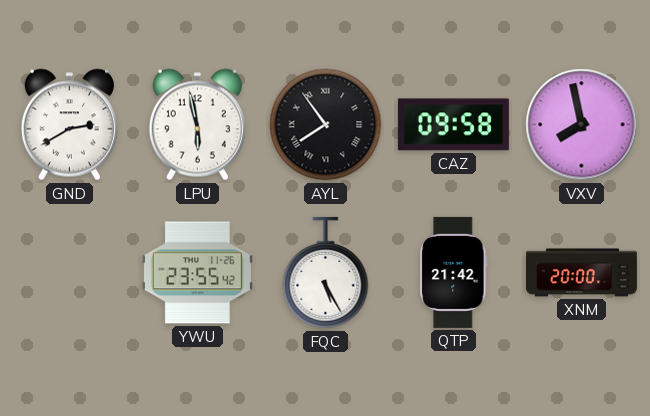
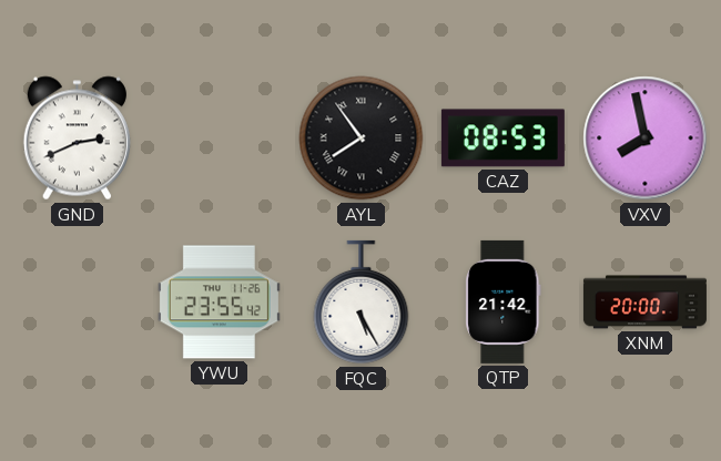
GND: 2:40 -> 2:41 (77, 139)
LPU: 5:58 -> none (197, 125)
CAZ: 09:58 -> 08:53 (502, 139)
